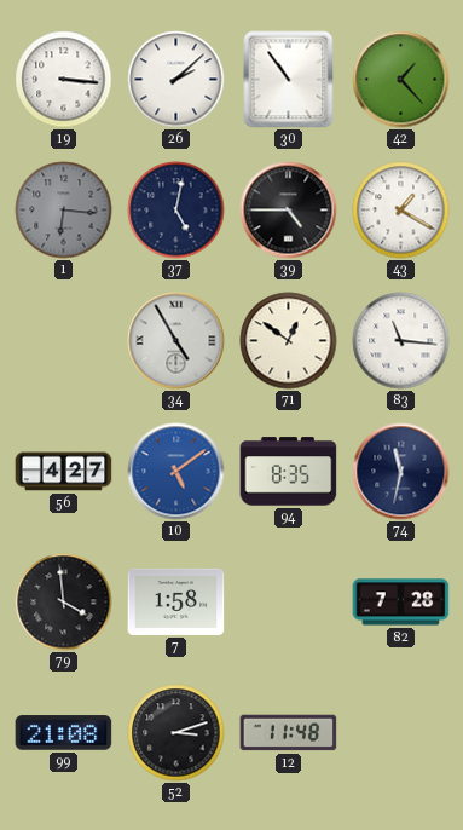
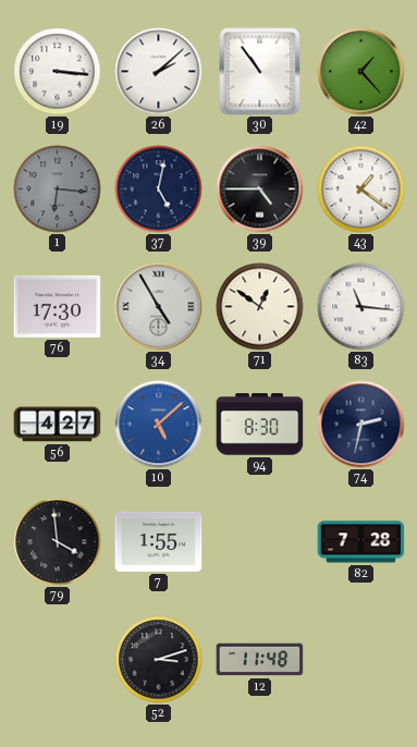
43: 1:20 -> 1:21 (361, 189)
76: none -> 17:30 (58, 306)
10: 5:09 -> 5:08 (159, 425)
94: 8:35 -> 8:30 (260, 425)
74: 11:32 -> 2:32 (361, 425)
7: 1:58 -> 1:55 (159, 541)
99: 21:08 -> none (64, 733)
